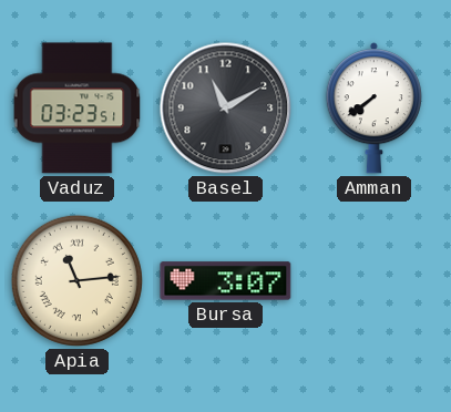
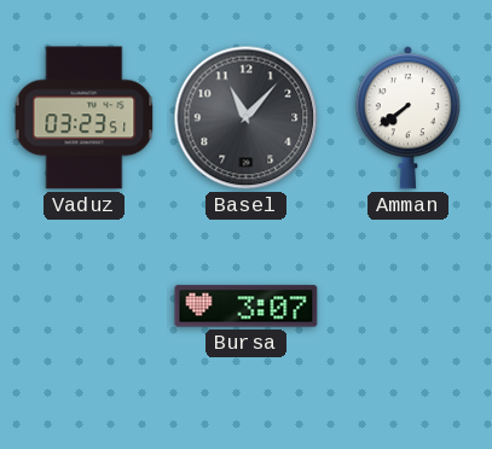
Basel: 11:10 -> 11:07 (247, 118)
Apia: 11:14 -> none (76, 280)
